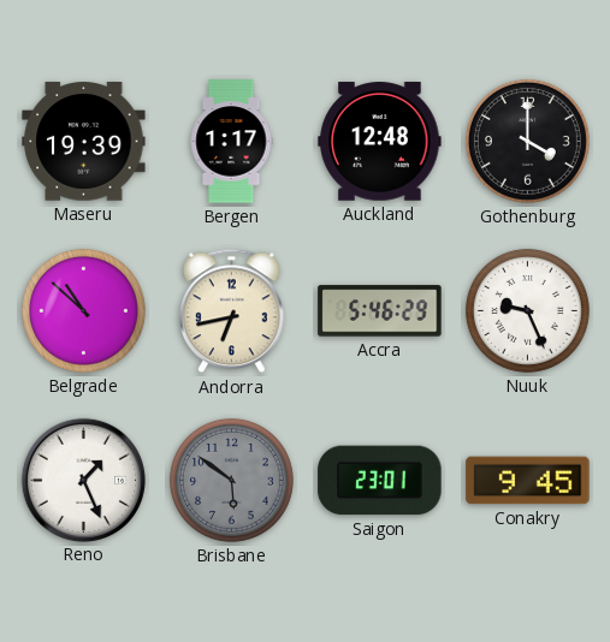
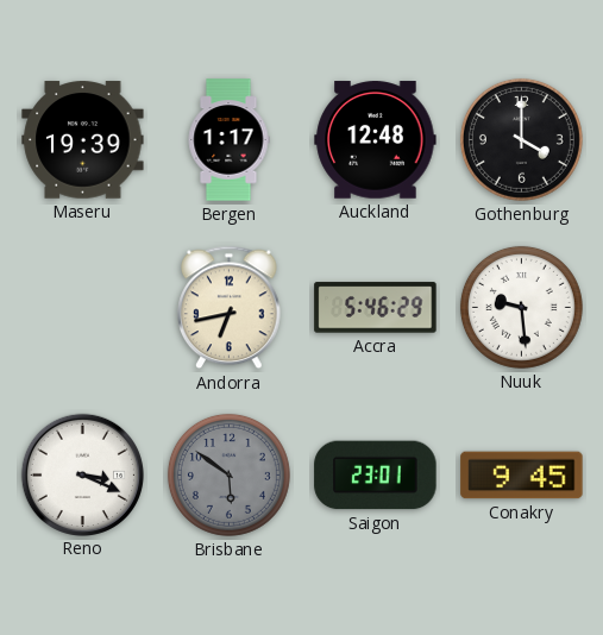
Belgrade: 10:52 -> none (83, 310)
Nuuk: 9:26 -> 9:29 (521, 307)
Reno: 1:26 -> 3:19 (82, 474)
